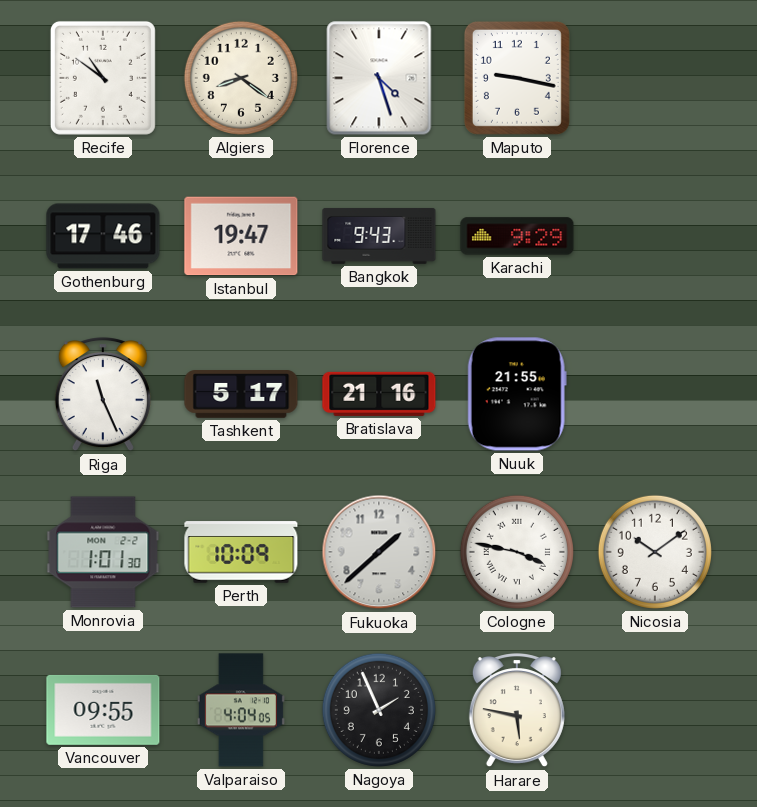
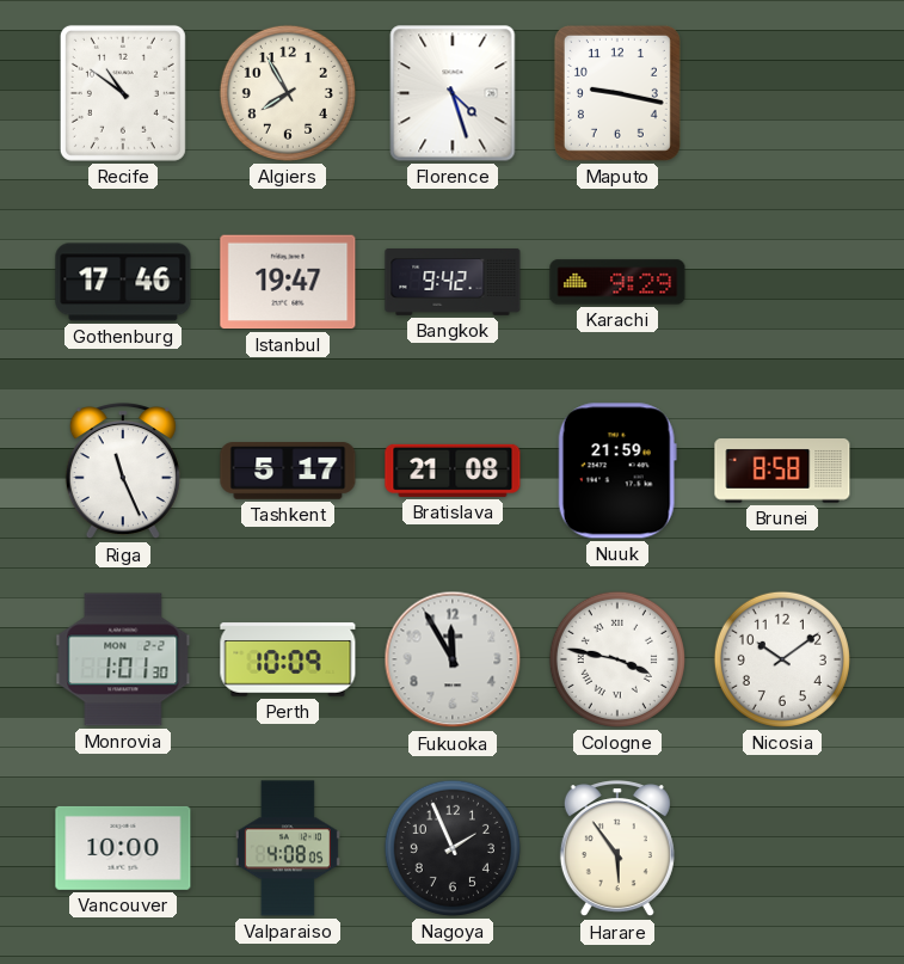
Algiers: 8:21 -> 7:55 (288, 93)
Bangkok: 9:43 -> 9:42 (453, 282)
Bratislava: 21:16 -> 21:08 (453, 471)
Nuuk: 21:55 -> 21:59 (617, 471)
Brunei: none -> 8:58 (782, 471)
Fukuoka: 1:38 -> 11:55 (453, 659)
Vancouver: 09:55 -> 10:00 (123, 848)
Valparaiso: 4:04 -> 4:08 (288, 848)
Harare: 5:47 -> 5:54 (617, 849)
